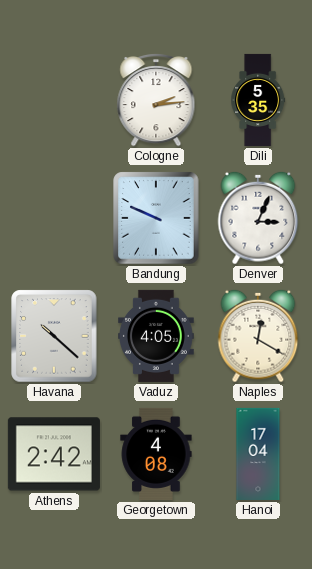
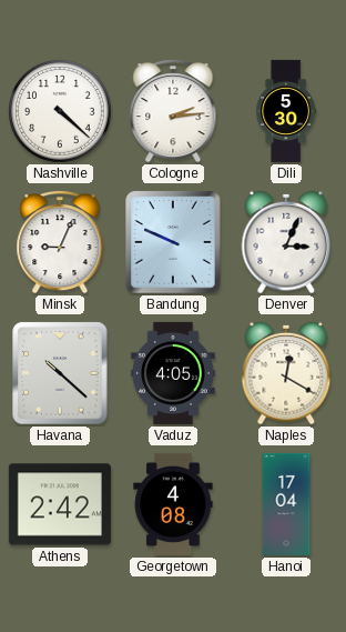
Nashville: none -> 4:22 (61, 112)
Dili: 5:35 -> 5:30 (286, 111)
Minsk: none -> 9:04 (60, 243)
